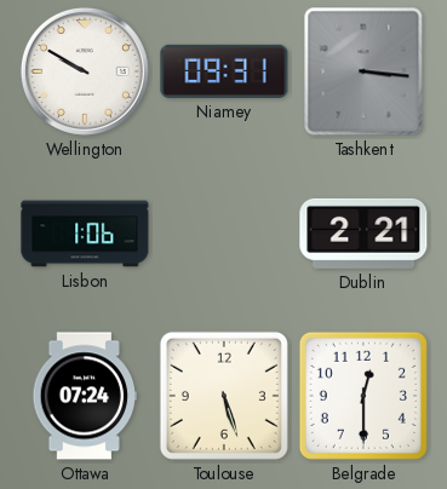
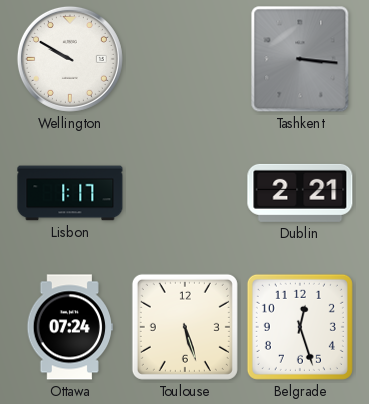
Niamey: 09:31 -> none (224, 71)
Lisbon: 1:06 -> 1:17 (70, 193)
Belgrade: 12:30 -> 12:27 (300, 327)
